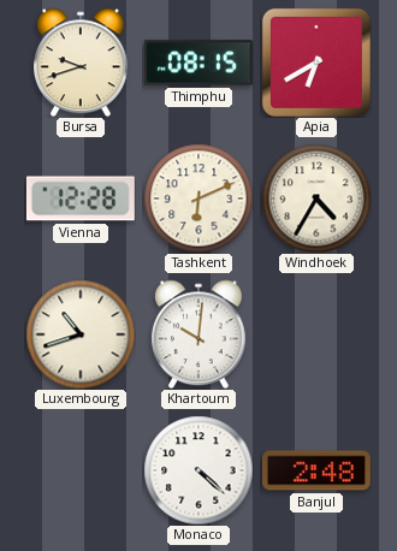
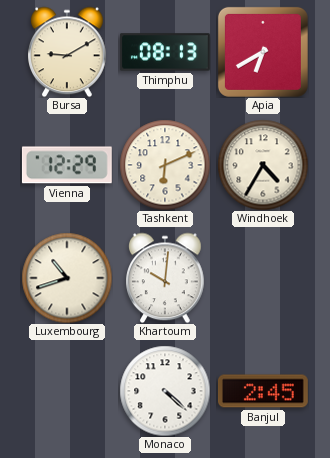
Bursa: 9:42 -> 9:10 (68, 52)
Thimphu: 08:15 -> 08:13 (165, 52)
Vienna: 12:28 -> 12:29 (67, 165)
Banjul: 2:48 -> 2:45 (263, 391)
